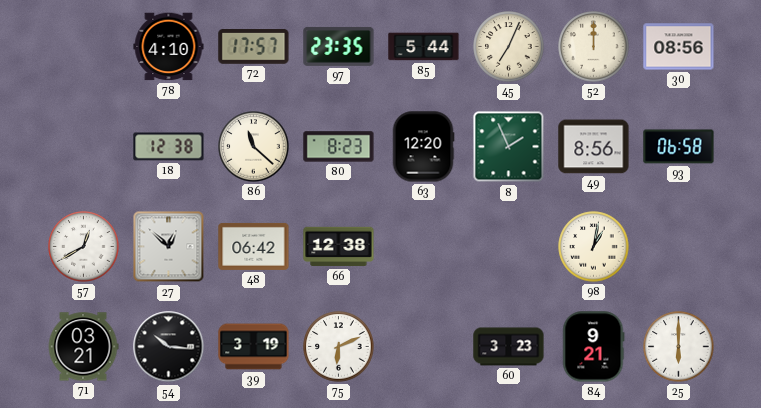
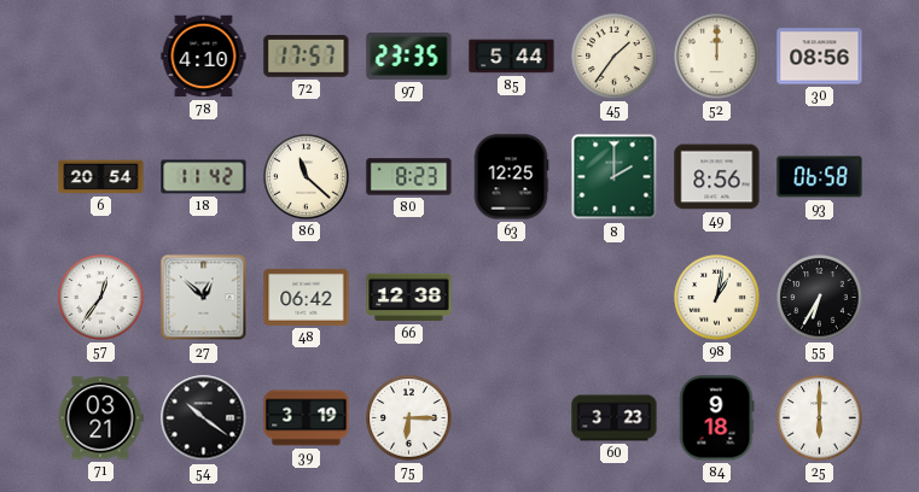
45: 7:04 -> 1:36 (615, 57)
6: none -> 20:54 (101, 177)
18: 12:38 -> 11:42 (204, 177)
63: 12:20 -> 12:25 (511, 177)
8: 1:56 -> 2:00 (615, 177)
57: 12:40 -> 12:36 (101, 298)
55: none -> 6:35 (820, 298)
54: 10:16 -> 10:21 (204, 418)
75: 6:11 -> 6:15 (409, 418)
84: 9:21 -> 9:18 (717, 418)
